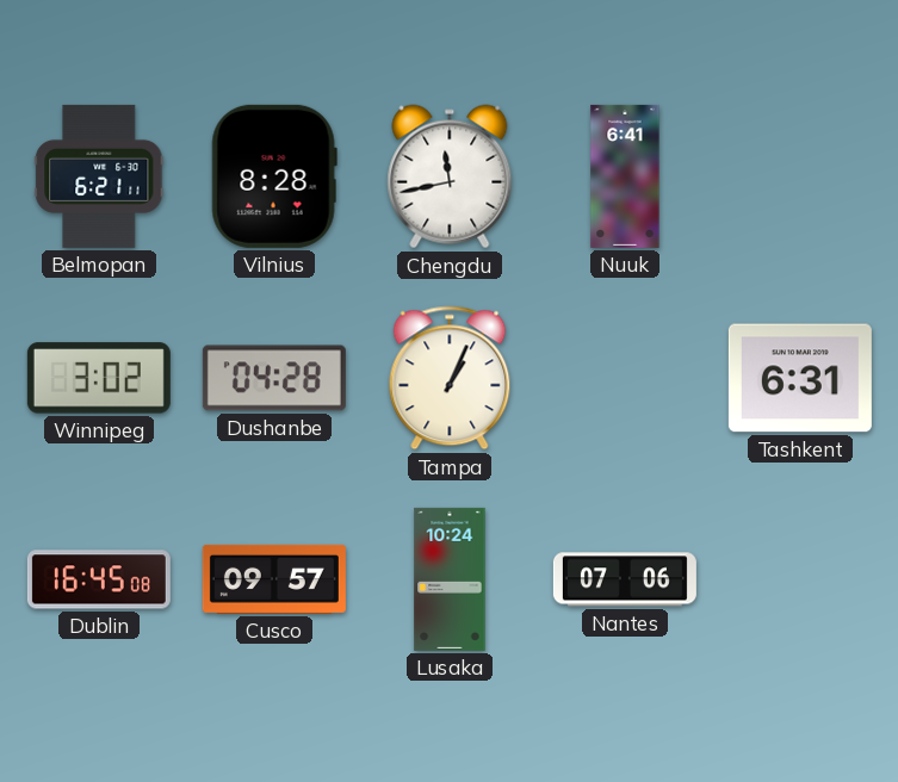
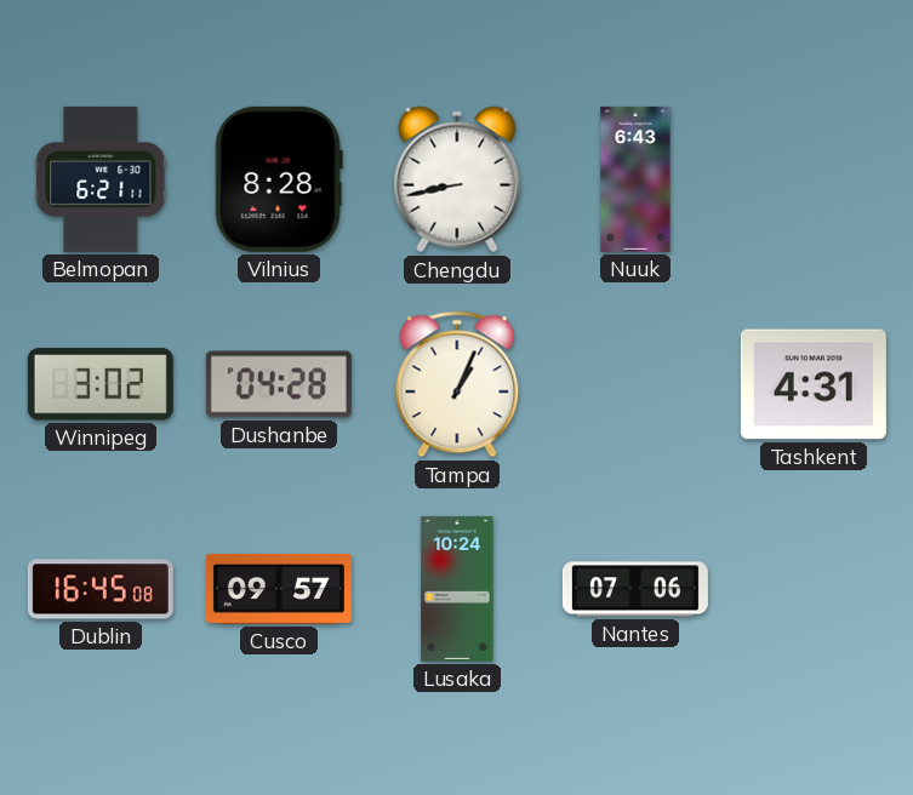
Chengdu: 11:43 -> 8:43 (457, 179)
Nuuk: 6:41 -> 6:43 (635, 179)
Tashkent: 6:31 -> 4:31 (814, 384)
